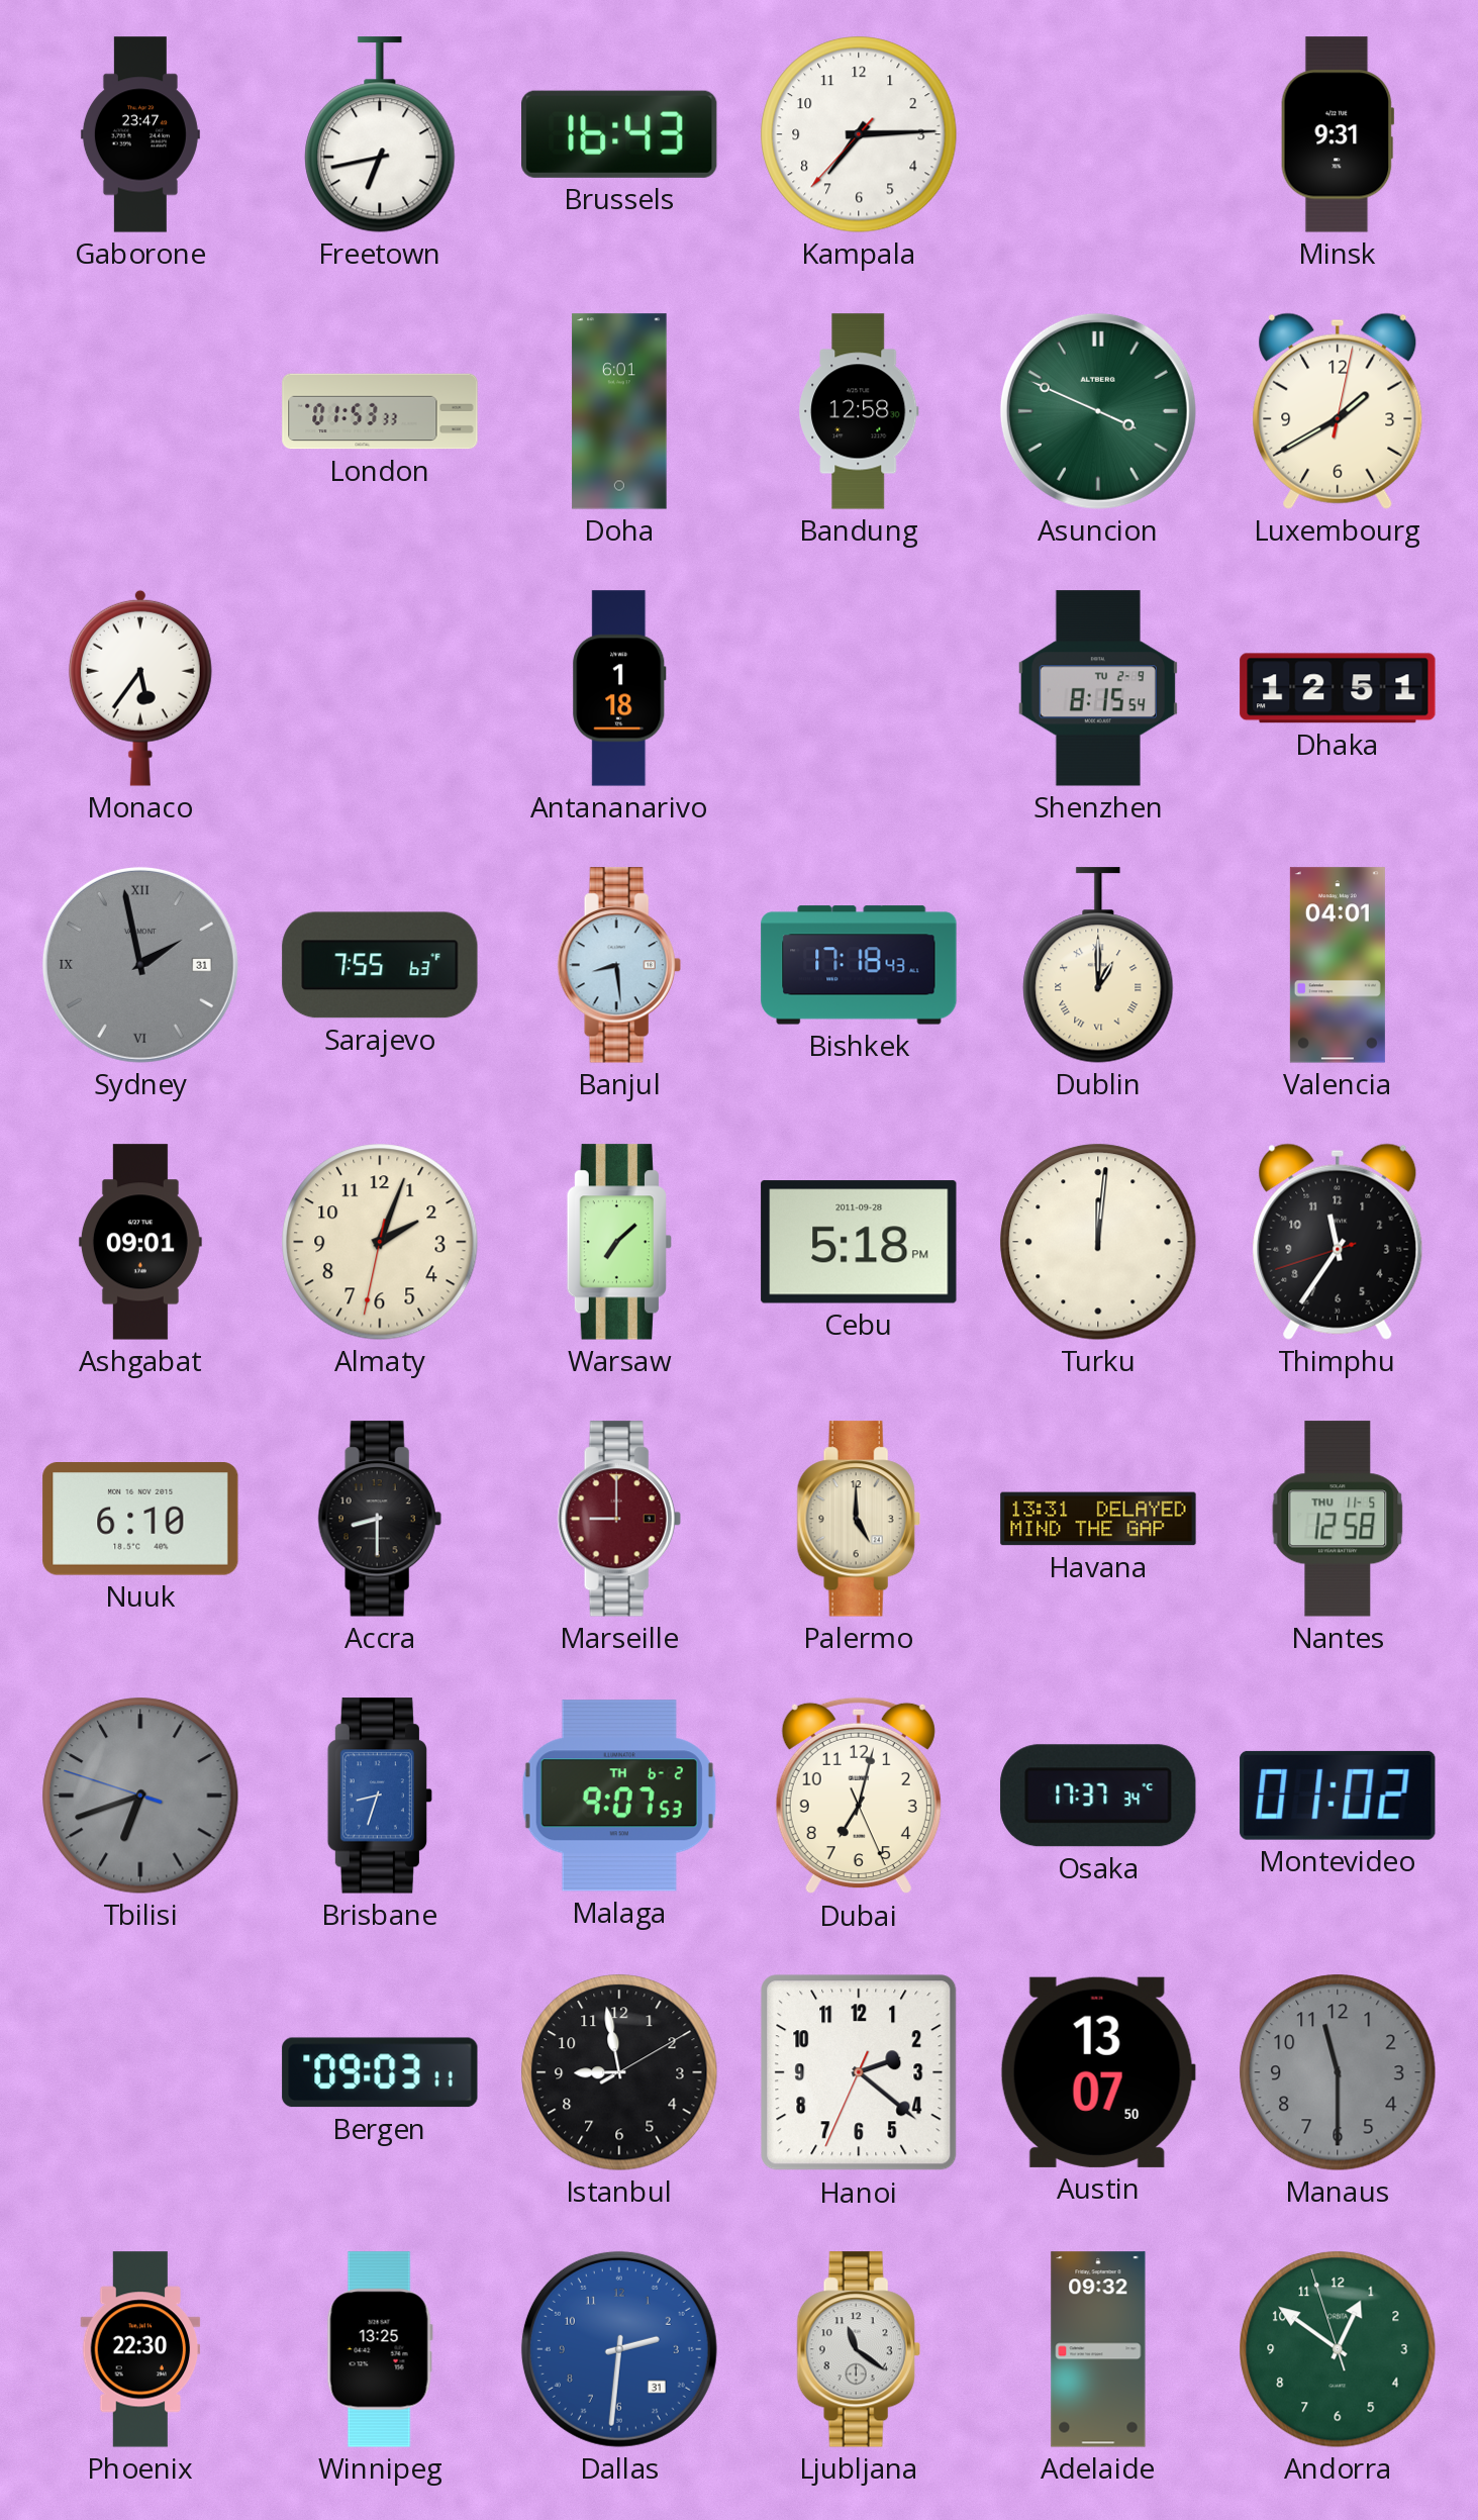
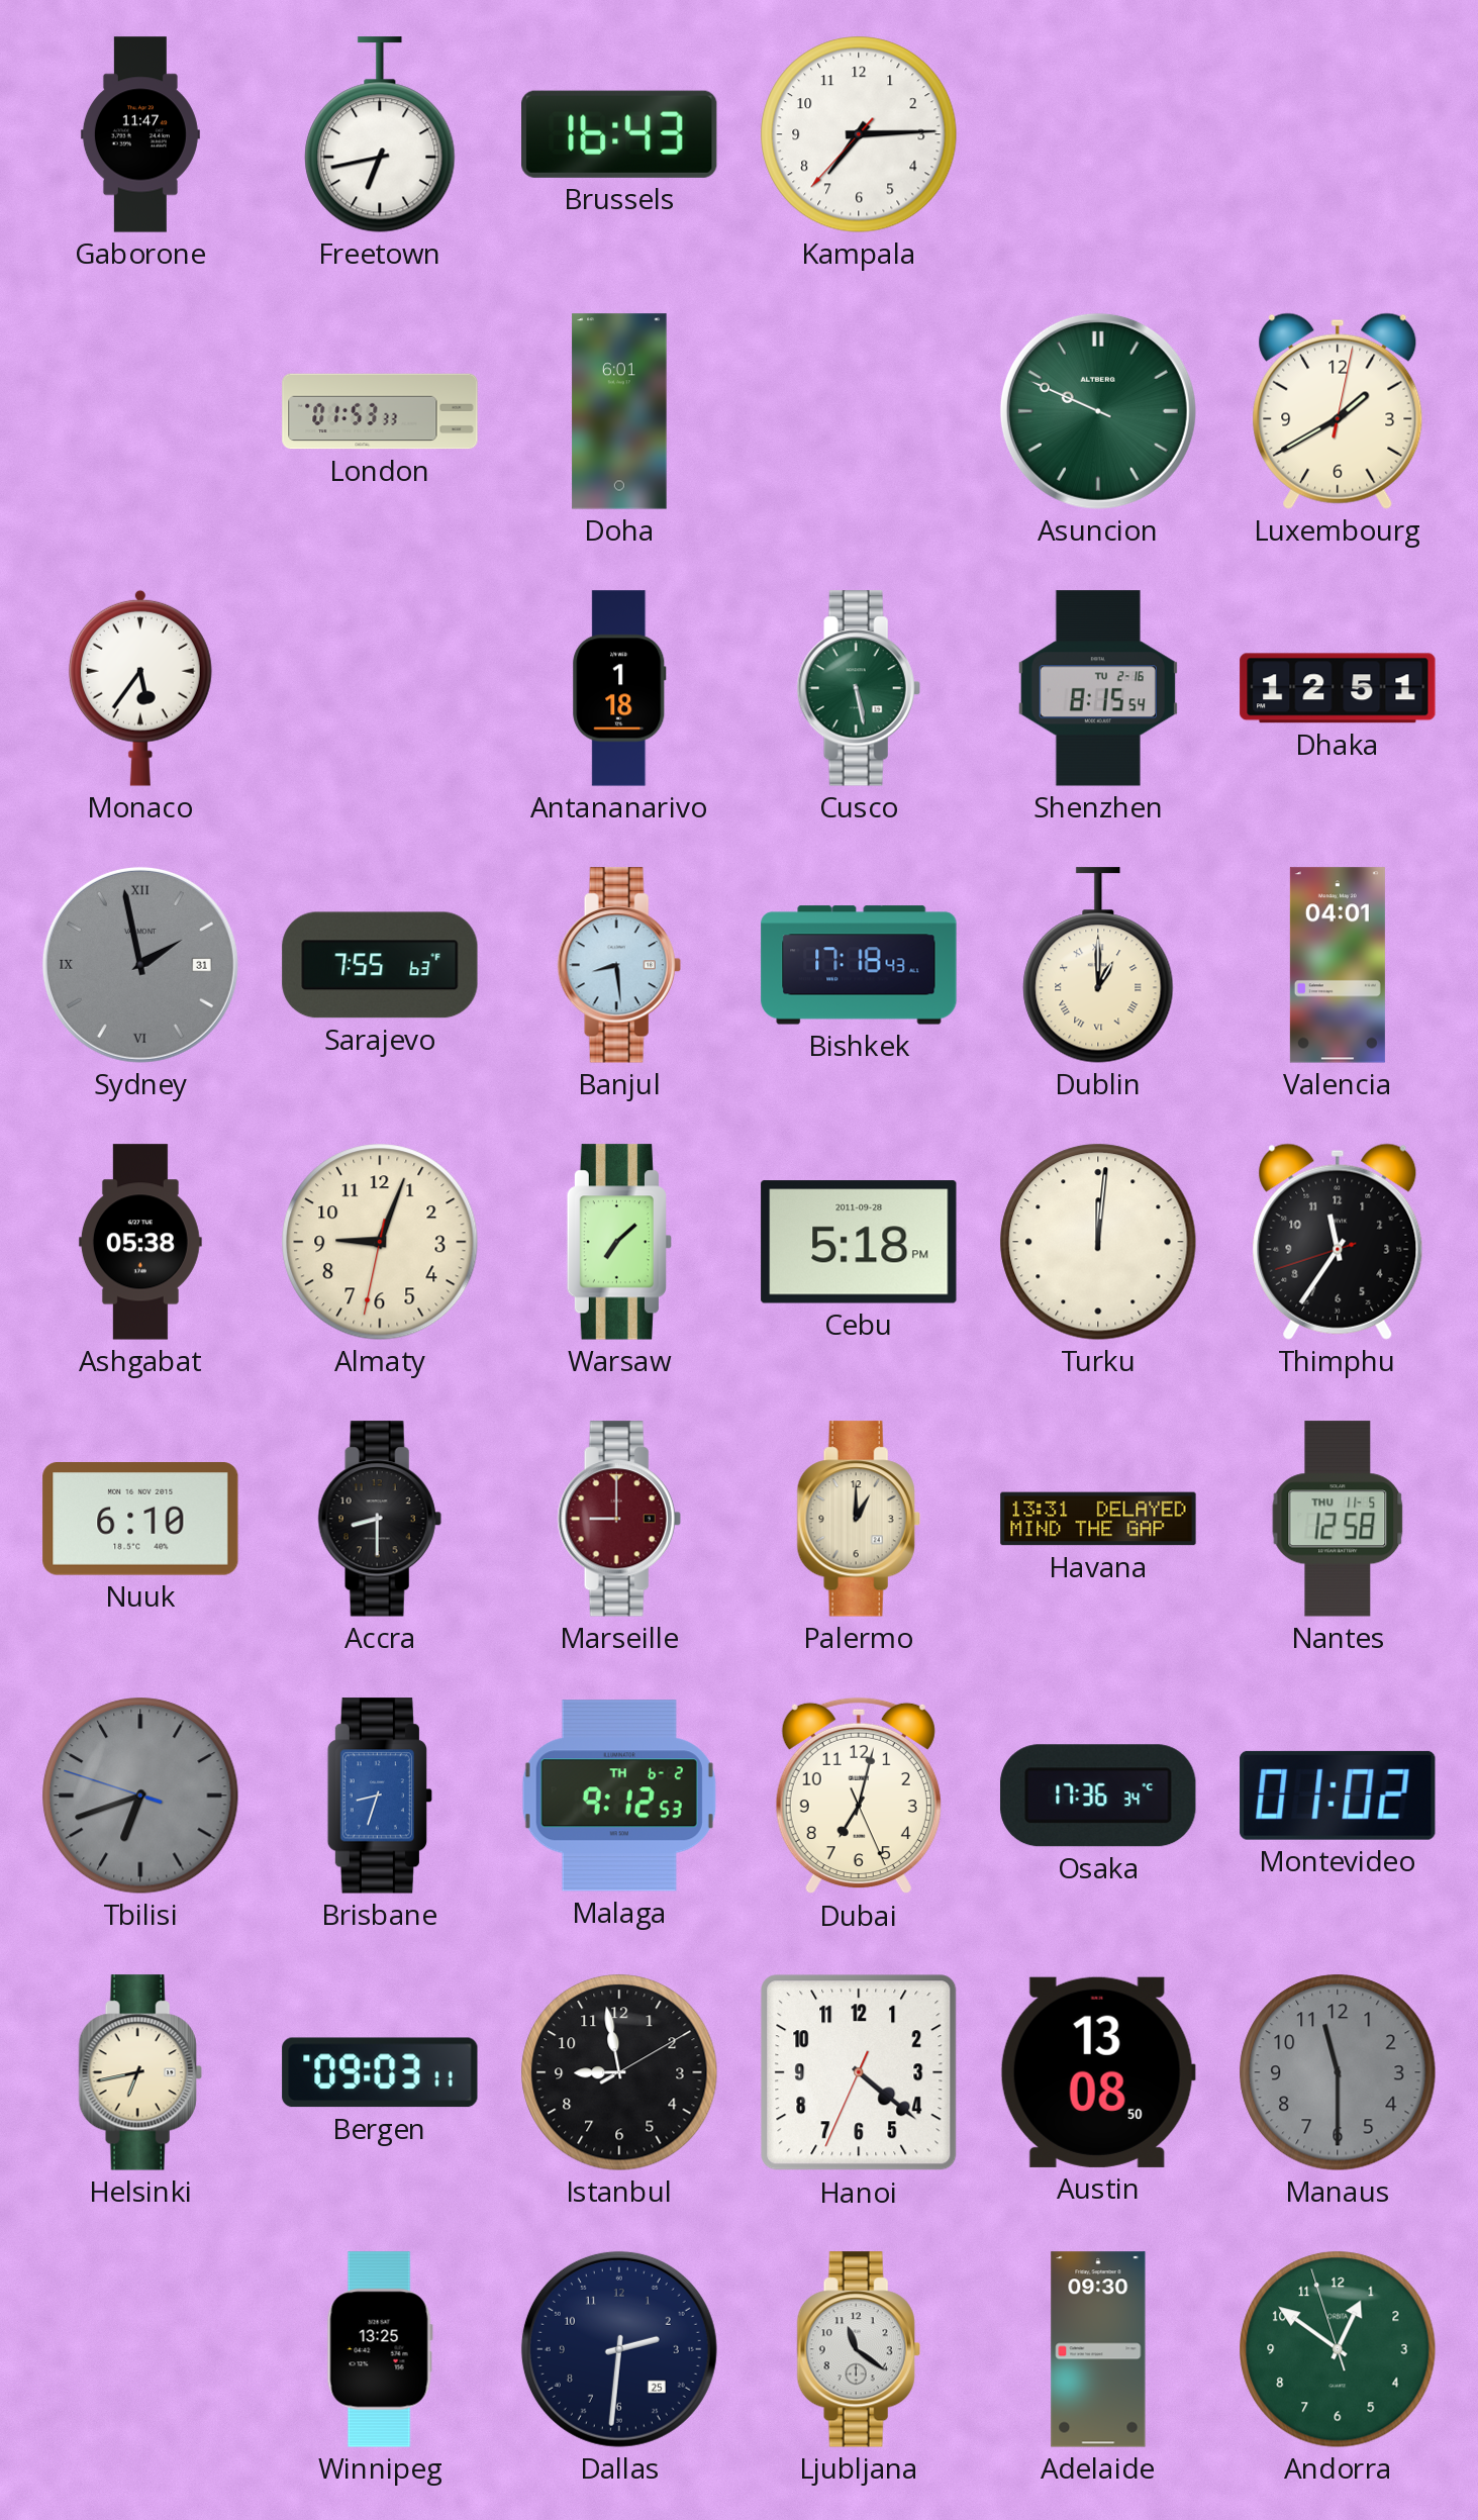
Gaborone: 23:47 -> 11:47 (140, 134)
Minsk: 9:31 -> none (1338, 134)
Bandung: 12:58 -> none (859, 411)
Asuncion: 3:49 -> 9:49 (1098, 411)
Cusco: none -> 5:28 (859, 688)
Shenzhen date: TU 2-9 -> TU 2-16 (1098, 688)
Ashgabat: 09:01 -> 05:38 (140, 1242)
Almaty: 2:03 -> 9:03 (380, 1242)
Palermo: 5:00 -> 1:00 (859, 1519)
Malaga: 9:07 -> 9:12 (619, 1796)
Osaka: 17:37 -> 17:36 (1098, 1796)
Helsinki: none -> 6:43 (140, 2072)
Hanoi: 2:21 -> 4:21 (859, 2072)
Austin: 13:07 -> 13:08 (1098, 2072)
Phoenix: 22:30 -> none (140, 2349)
Dallas date: 31 -> 25 (619, 2349)
Dallas dial: blue -> navy (619, 2349)
Adelaide: 09:32 -> 09:30 (1098, 2349)
